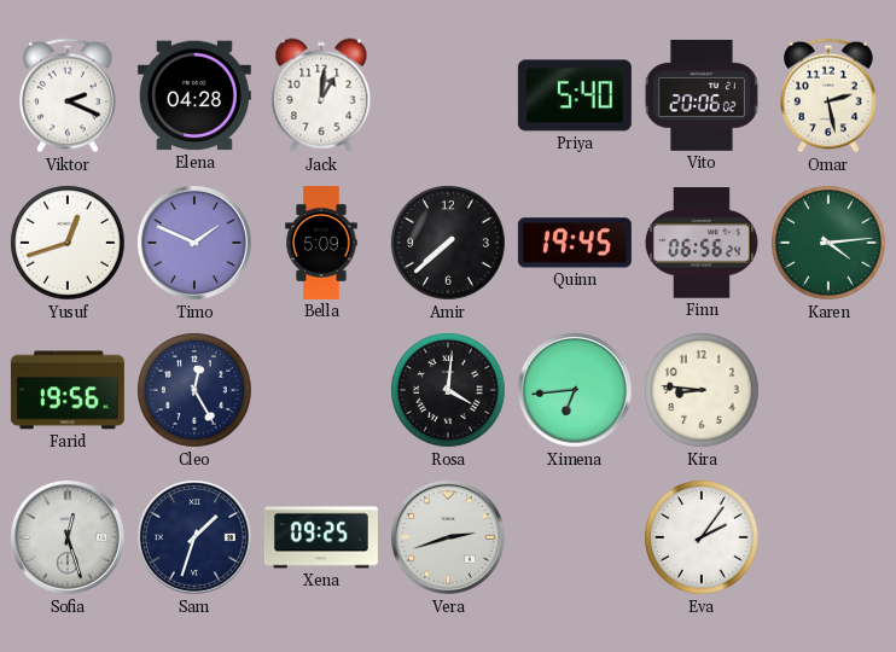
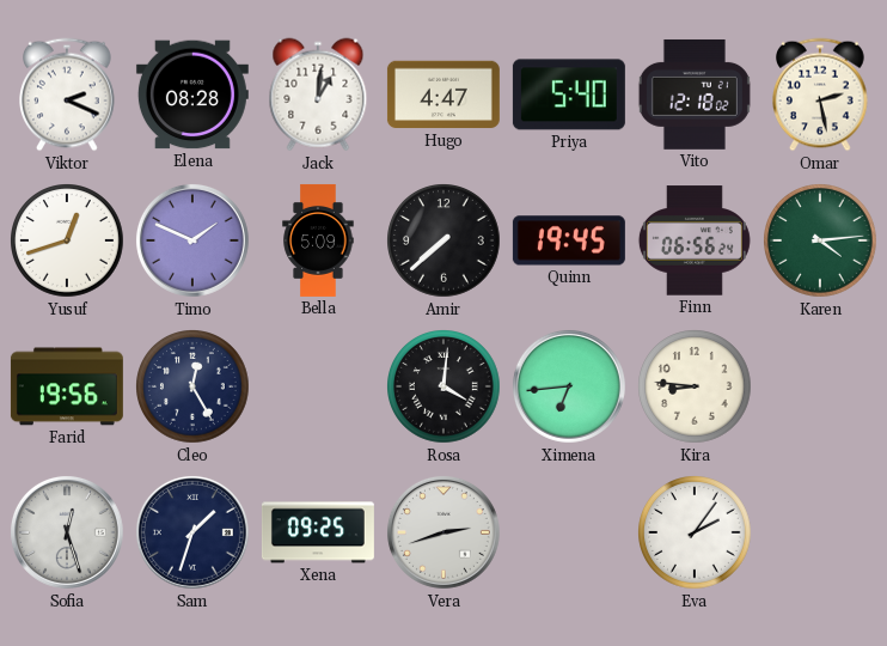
Elena: 04:28 -> 08:28 (192, 95)
Hugo: none -> 4:47 (443, 95)
Vito: 20:06 -> 12:18 (695, 95)
